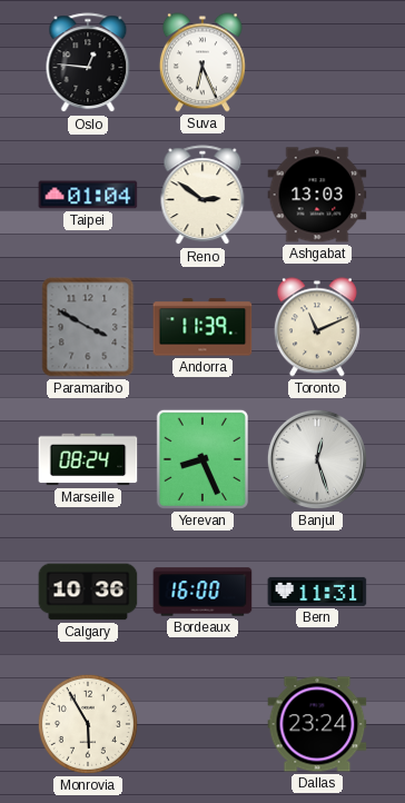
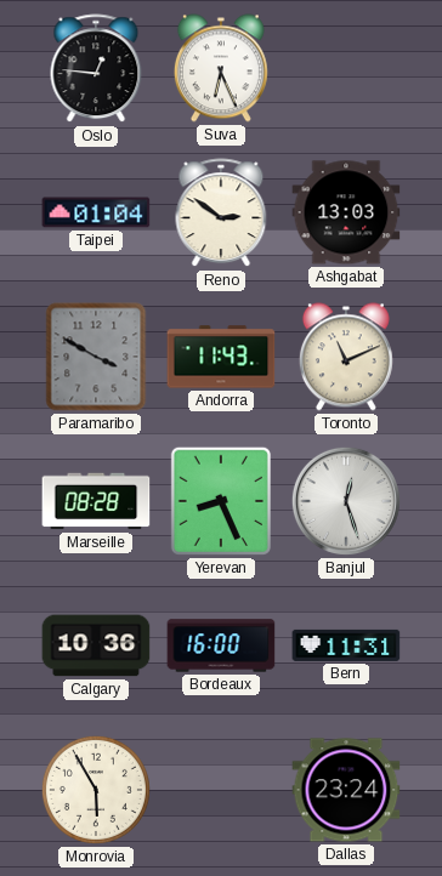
Andorra: 11:39 -> 11:43 (221, 357)
Marseille: 08:24 -> 08:28 (96, 501)
